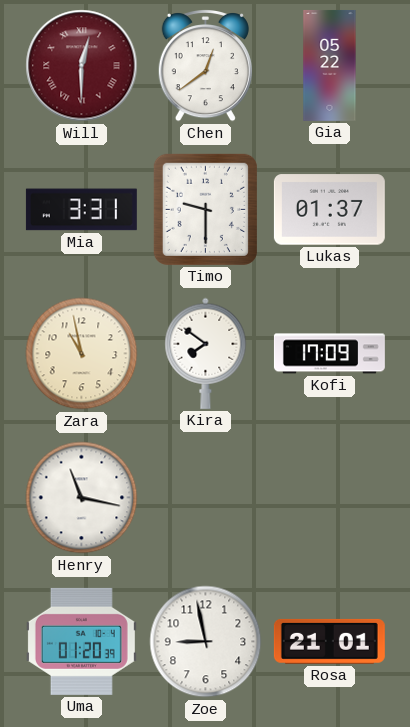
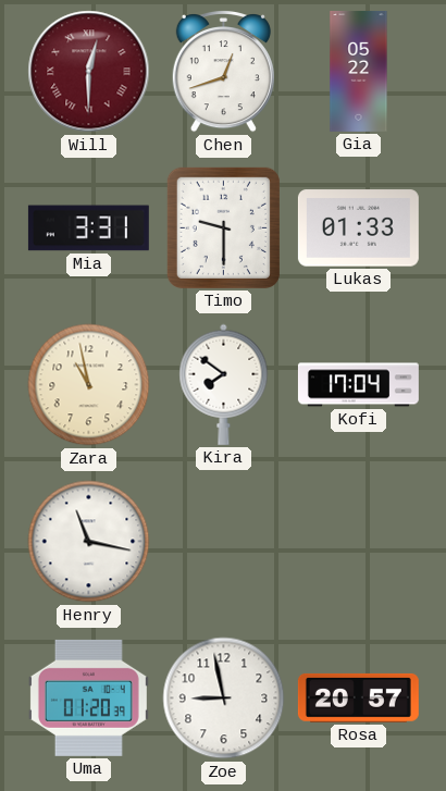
Chen: 12:39 -> 12:42 (223, 72)
Lukas: 01:37 -> 01:33 (358, 228)
Kofi: 17:09 -> 17:04 (358, 385)
Rosa: 21:01 -> 20:57 (358, 697)
